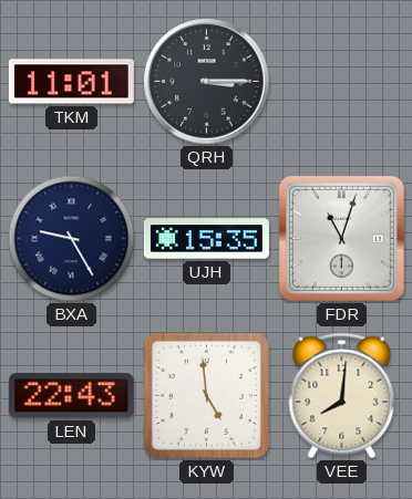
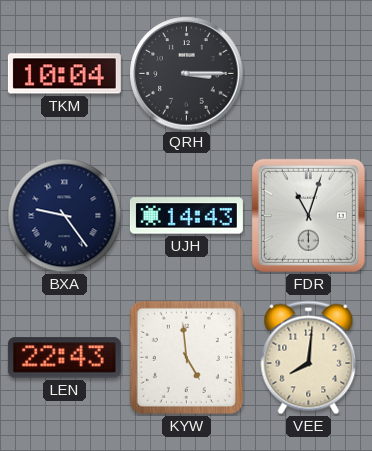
TKM: 11:01 -> 10:04 (64, 74)
BXA: 9:25 -> 9:24 (65, 216)
UJH: 15:35 -> 14:43 (186, 216)
